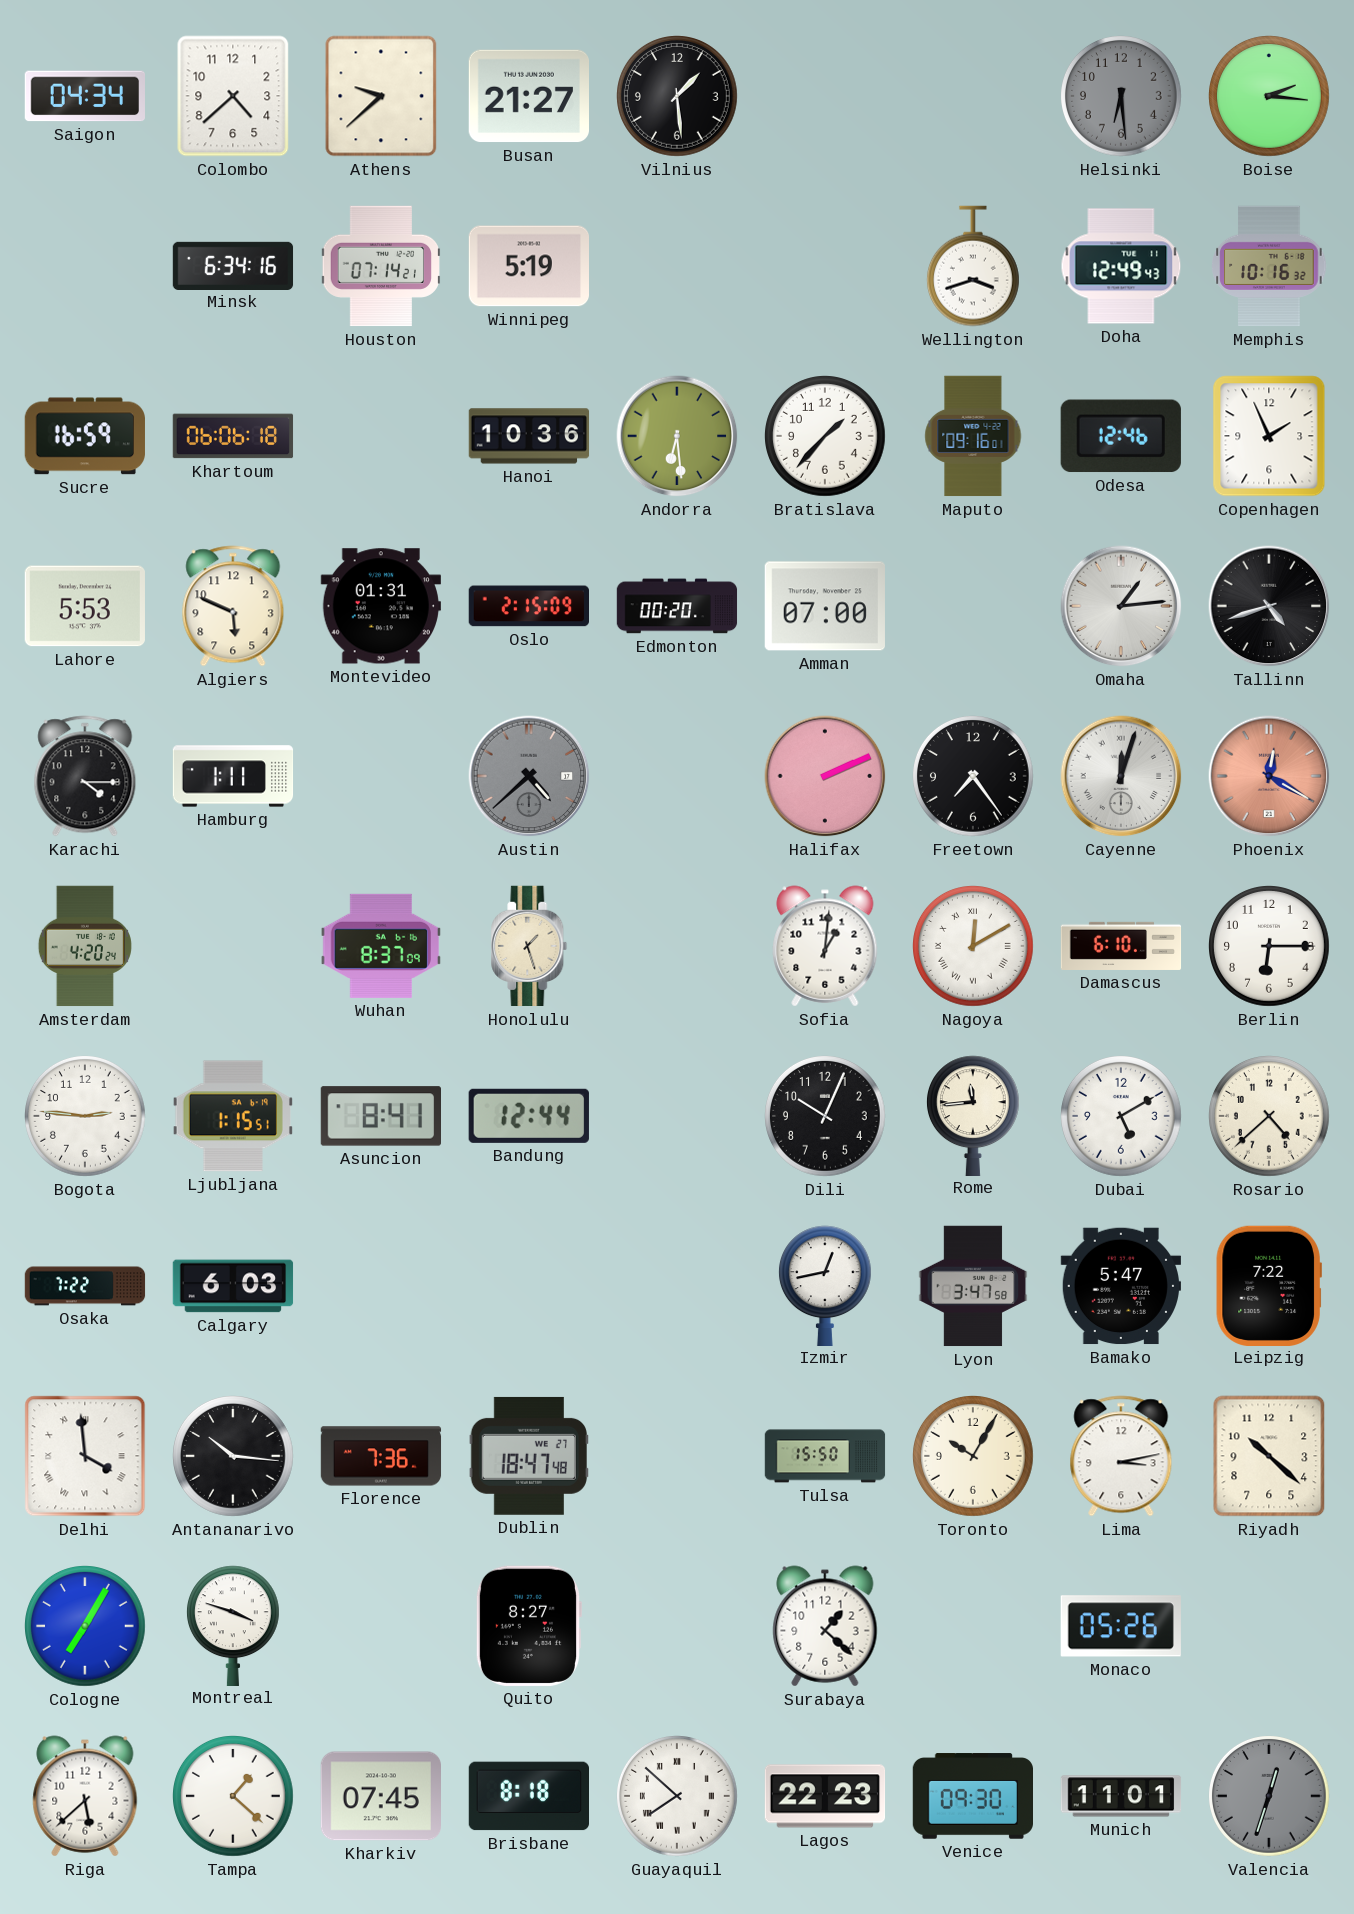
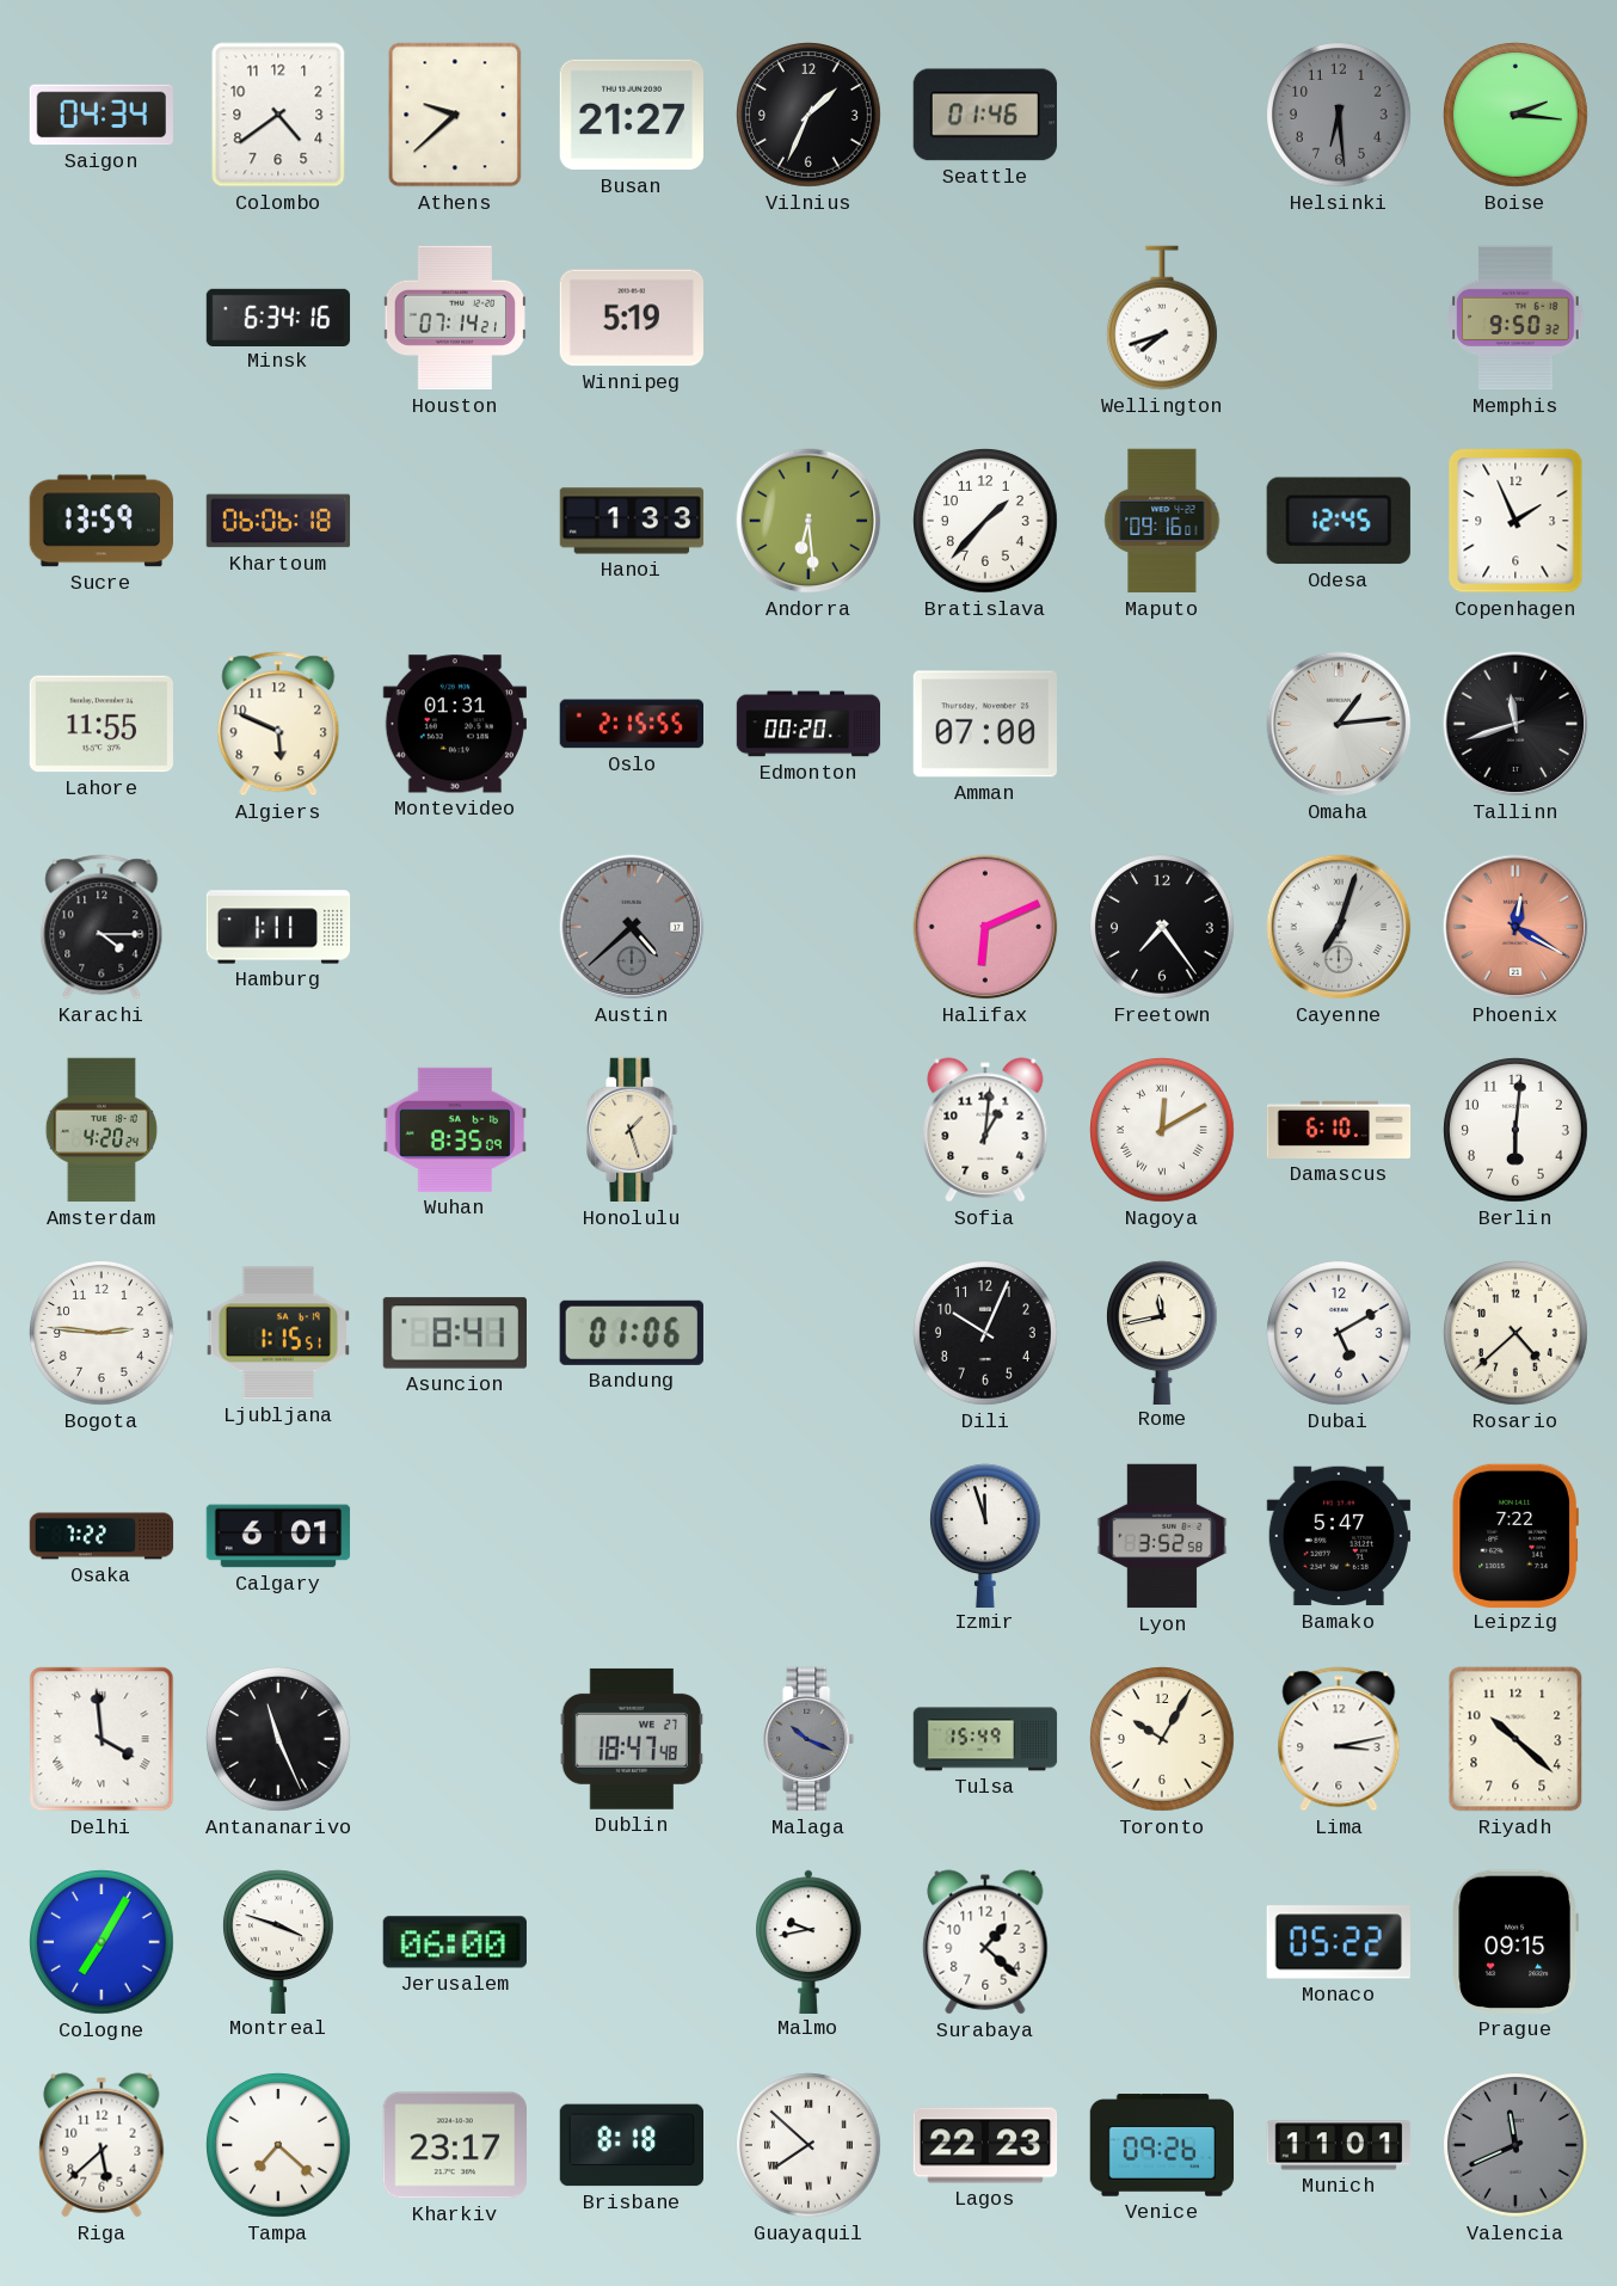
Colombo: 4:38 -> 4:39 (278, 115)
Vilnius: 1:29 -> 1:34 (810, 116)
Seattle: none -> 01:46 (985, 115)
Wellington: 3:42 -> 7:42 (1162, 318)
Doha: 12:49 -> none (1121, 266)
Memphis: 10:16 -> 9:50 (1515, 318)
Sucre: 16:59 -> 13:59 (102, 521)
Hanoi: 10:36 -> 1:33 (632, 521)
Odesa: 12:46 -> 12:45 (1339, 521)
Lahore: 5:53 -> 11:55 (100, 724)
Oslo: 2:15:09 -> 2:15:55 (631, 724)
Tallinn: 4:42 -> 11:42 (1515, 724)
Halifax: 2:11 -> 6:11 (985, 927)
Cayenne: 12:03 -> 7:03 (1339, 927)
Wuhan: 8:37 -> 8:35 (455, 1130)
Berlin: 6:15 -> 6:01 (1517, 1131)
Bandung: 12:44 -> 01:06 (632, 1333)
Rome: 11:44 -> 11:43 (1162, 1332)
Calgary: 6:03 -> 6:01 (278, 1536)
Izmir: 12:43 -> 11:57 (985, 1535)
Lyon: 3:47 -> 3:52 (1162, 1536)
Antananarivo: 10:16 -> 11:26 (279, 1740)
Florence: 7:36 -> none (381, 1456)
Malaga: none -> 10:19 (808, 1739)
Tulsa: 15:50 -> 15:49 (985, 1739)
Jerusalem: none -> 06:00 (455, 1942)
Quito: 8:27 -> none (528, 1626)
Malmo: none -> 9:43 (810, 1941)
Monaco: 05:26 -> 05:22 (1339, 1942)
Prague: none -> 09:15 (1514, 1942)
Tampa: 1:22 -> 7:22 (279, 2146)
Kharkiv: 07:45 -> 23:17 (454, 2145)
Venice: 09:30 -> 09:26 (1161, 2145)
Valencia: 12:33 -> 11:41 (1517, 2146)
